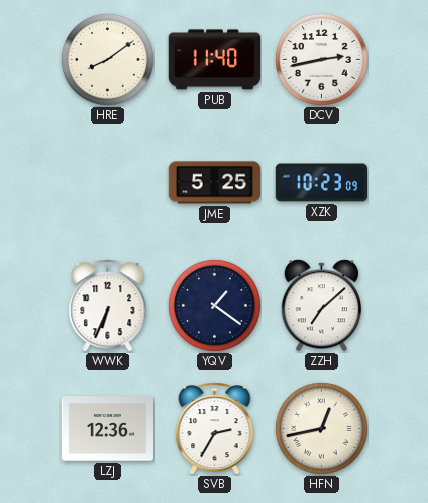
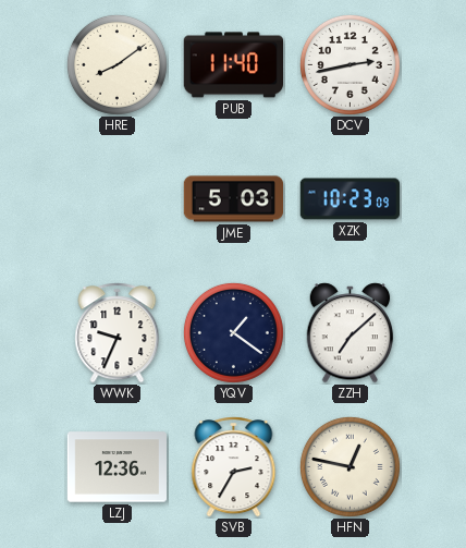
JME: 5:25 -> 5:03 (234, 199)
WWK: 6:34 -> 9:34 (118, 333)
HFN: 12:43 -> 12:47 (349, 466)
